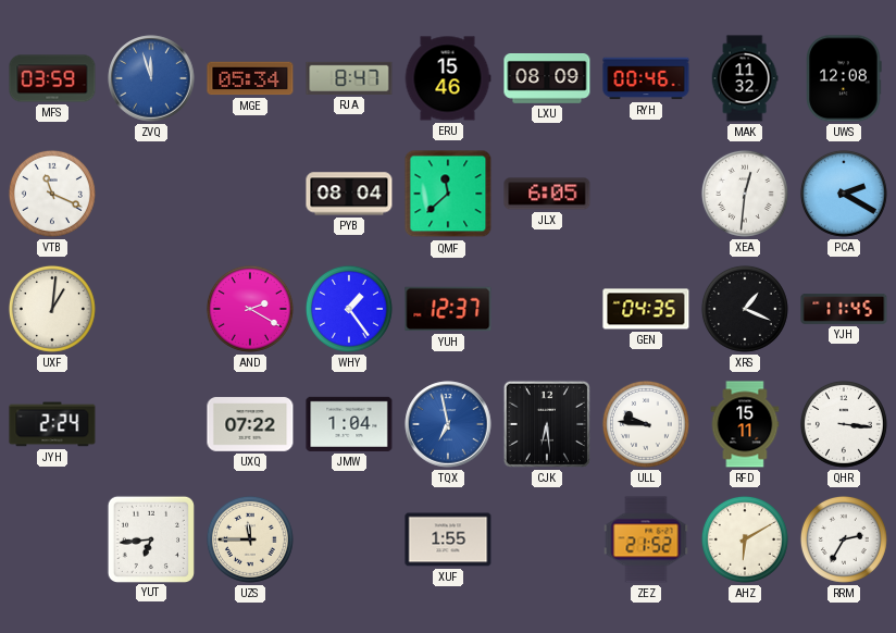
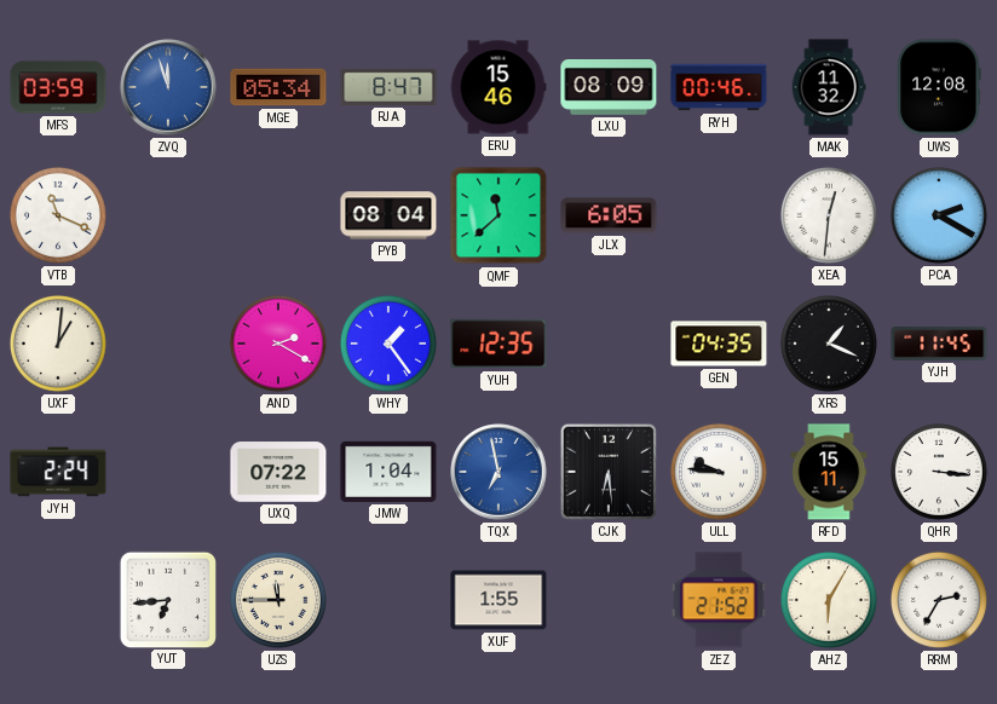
YUH: 12:37 -> 12:35 (499, 344)
AHZ: 6:10 -> 6:05 (829, 600)
